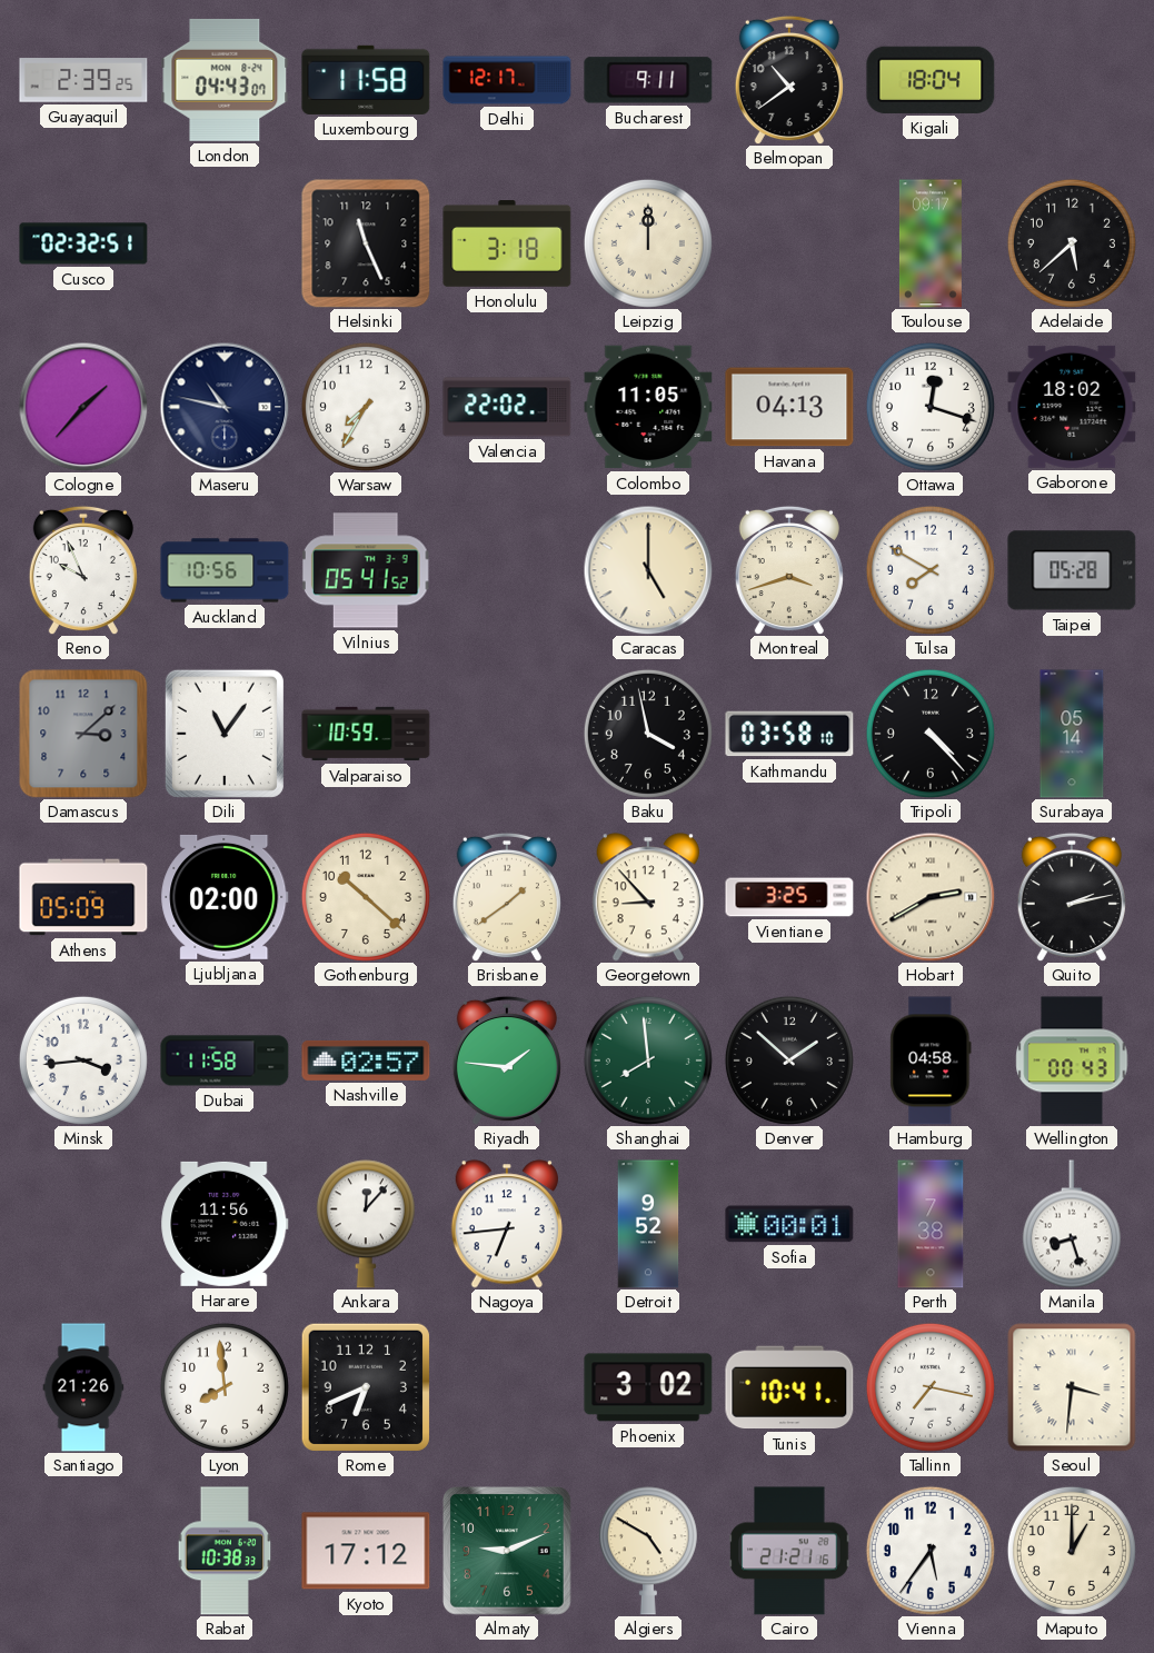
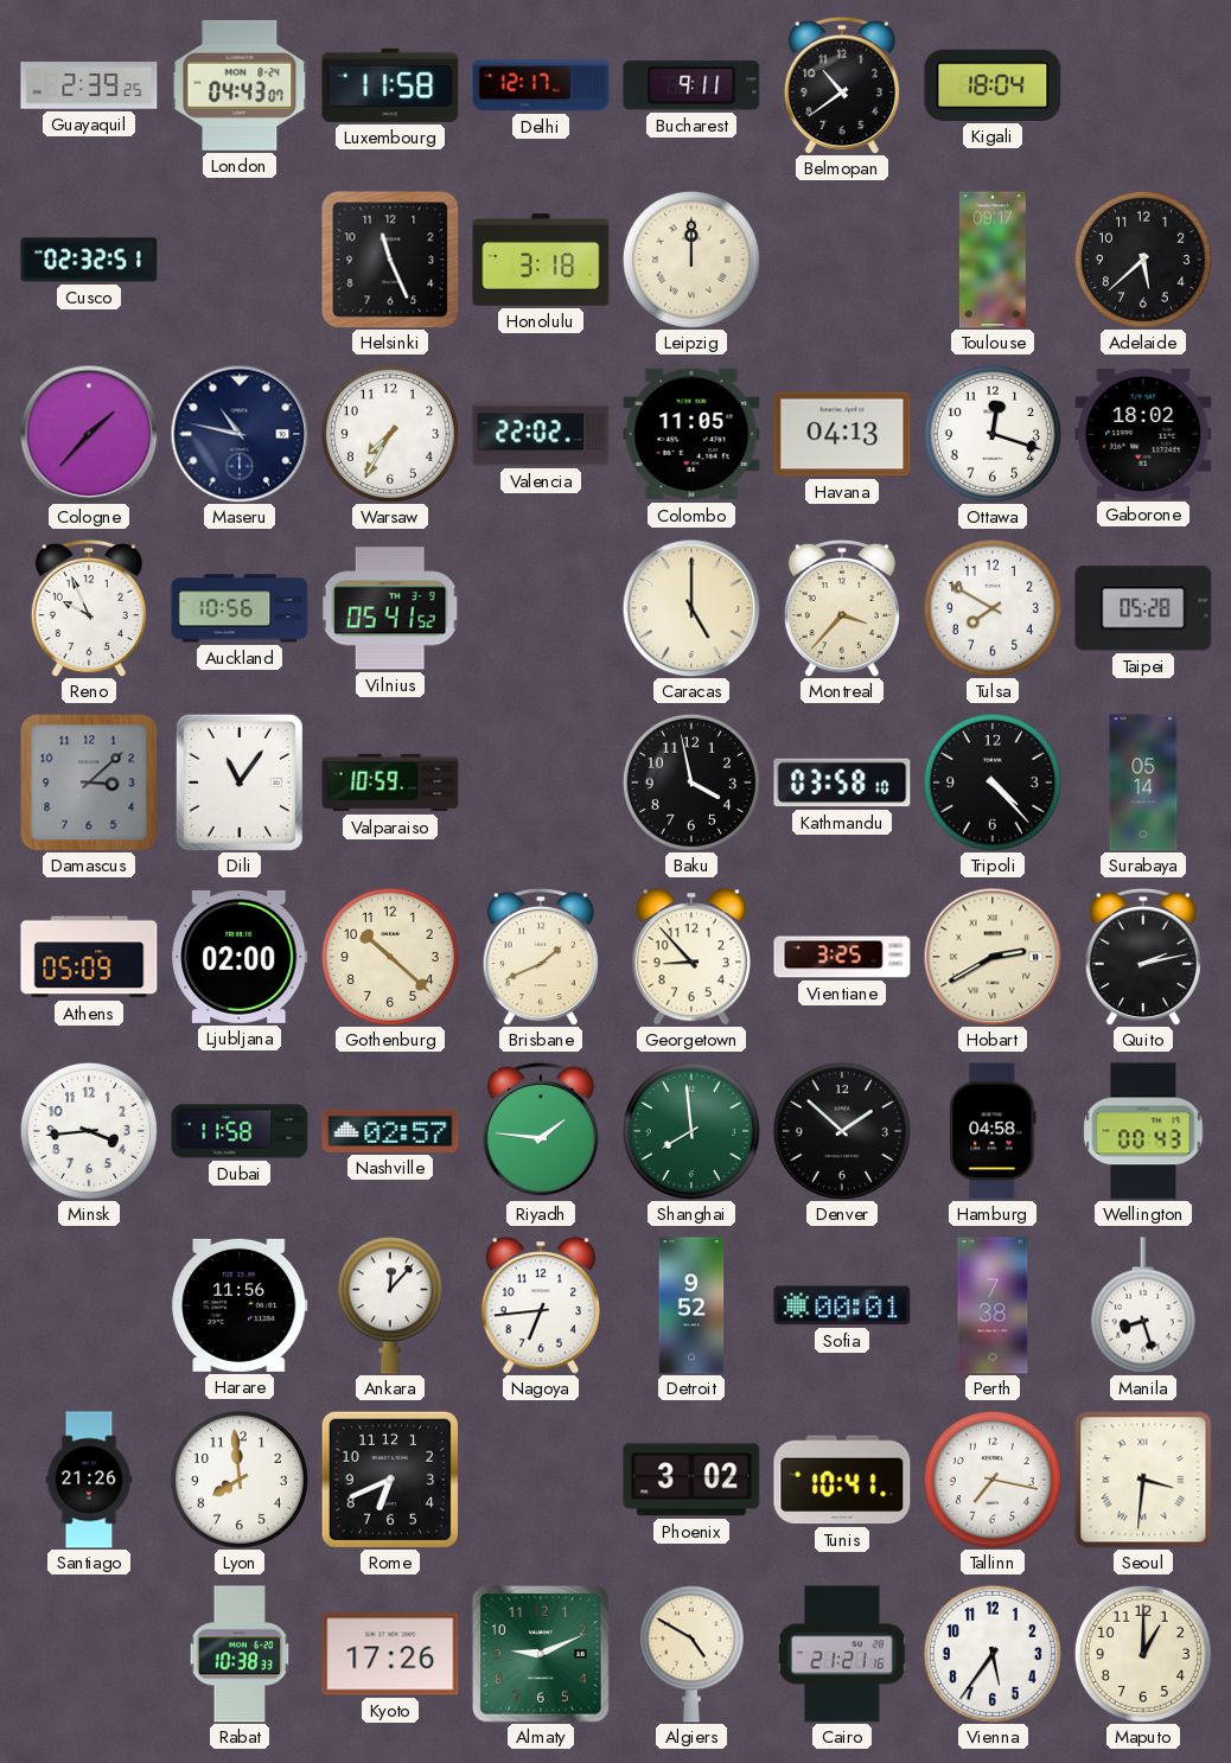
Montreal: 3:42 -> 3:37 (842, 608)
Brisbane: 1:39 -> 1:41 (541, 957)
Kyoto: 17:12 -> 17:26 (390, 1654)
